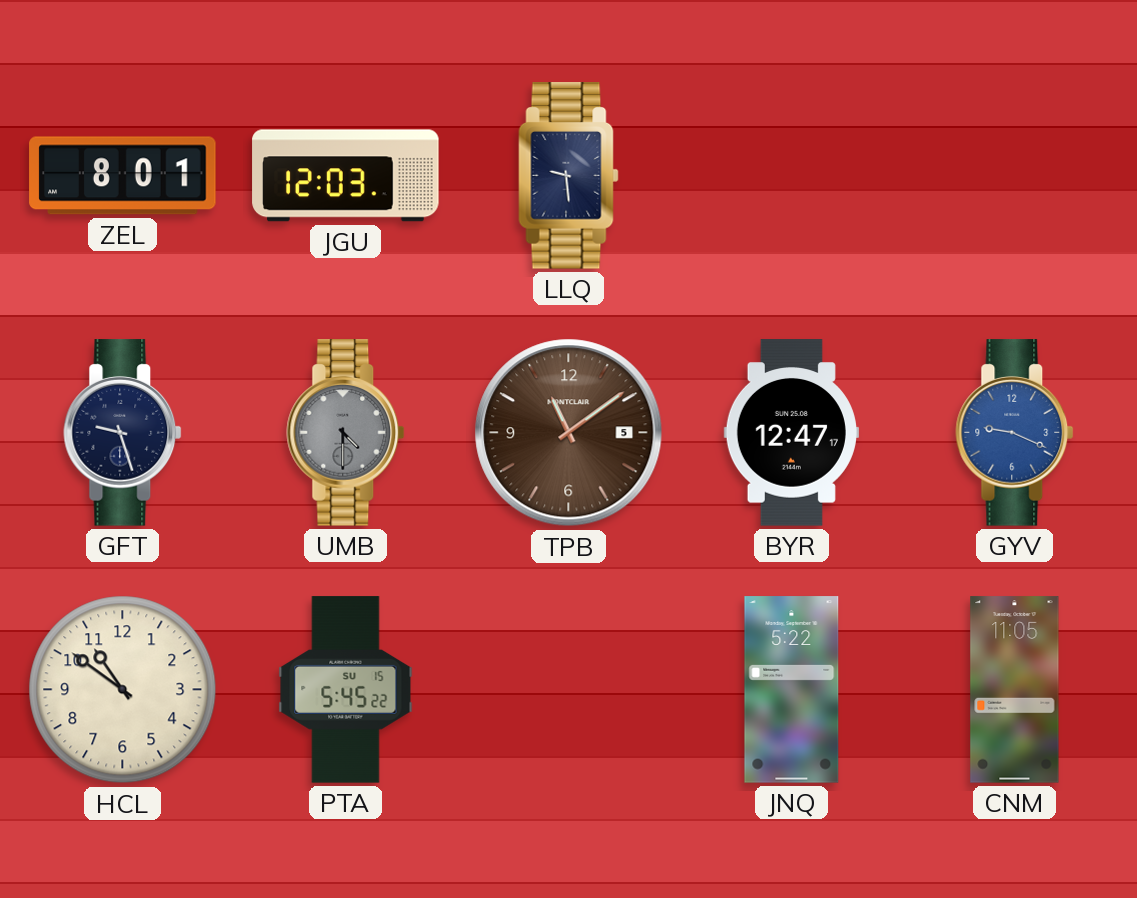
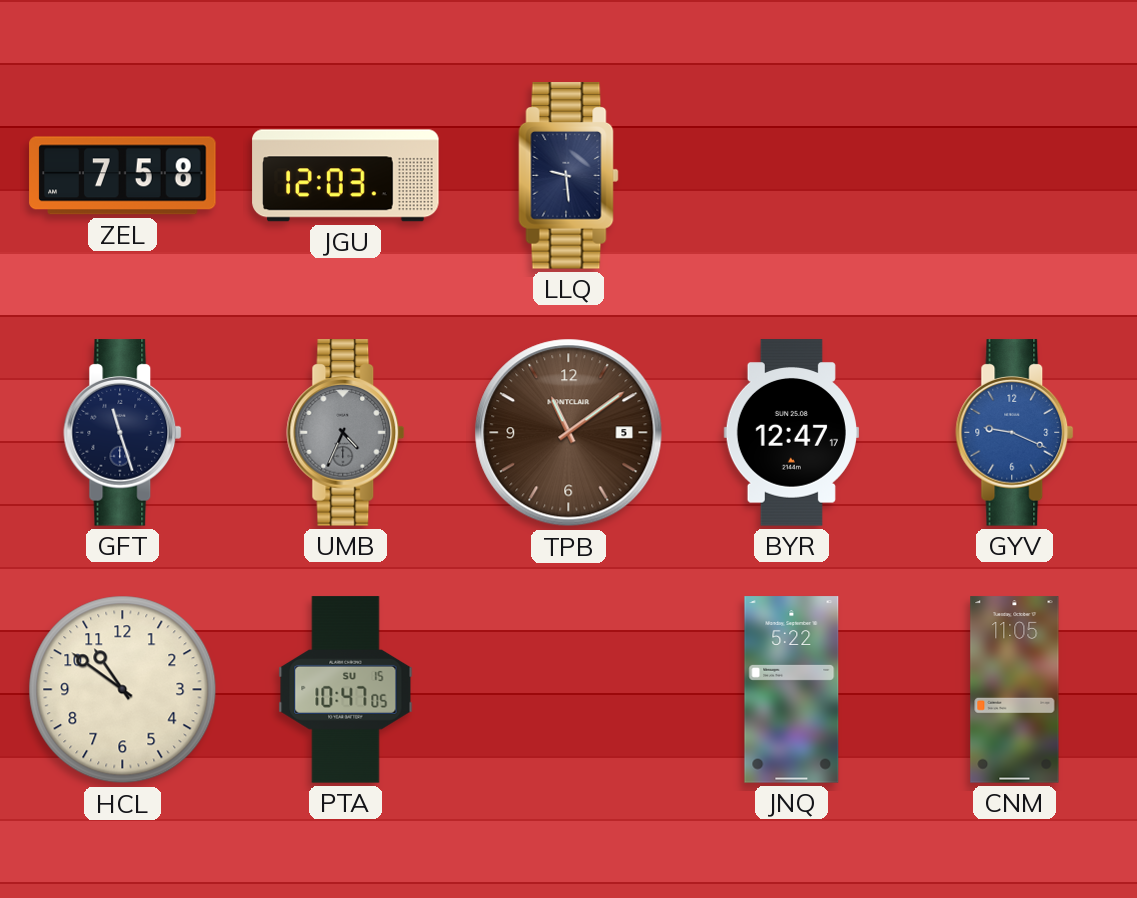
ZEL: 8:01 -> 7:58 (123, 176)
GFT: 9:27 -> 11:27 (123, 433)
UMB: 4:30 -> 4:34 (346, 433)
PTA: 5:45 -> 10:47 (346, 690)
